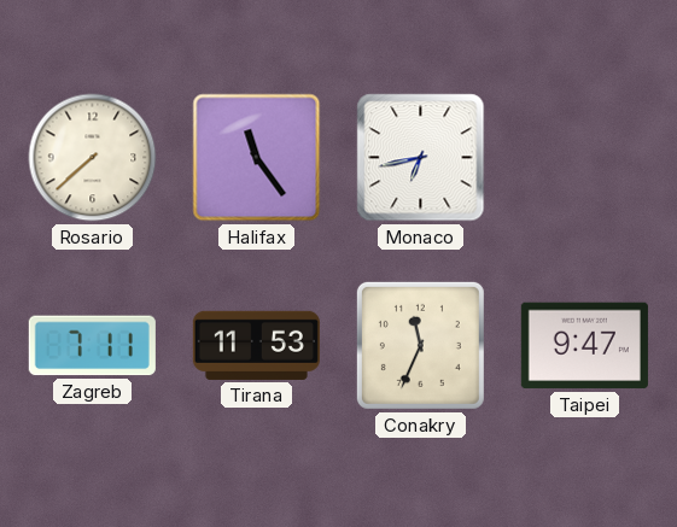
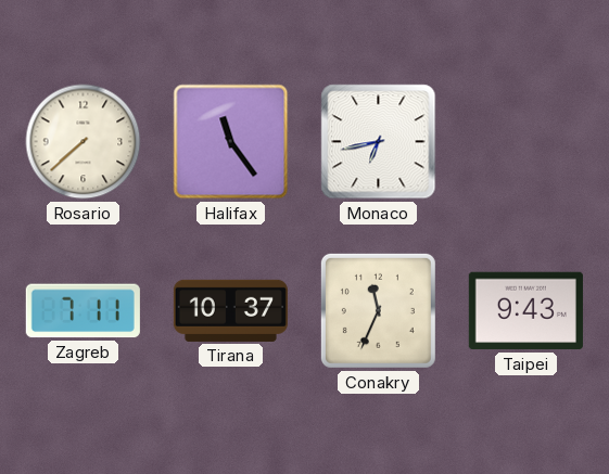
Tirana: 11:53 -> 10:37 (230, 310)
Taipei: 9:47 -> 9:43 (525, 311)
